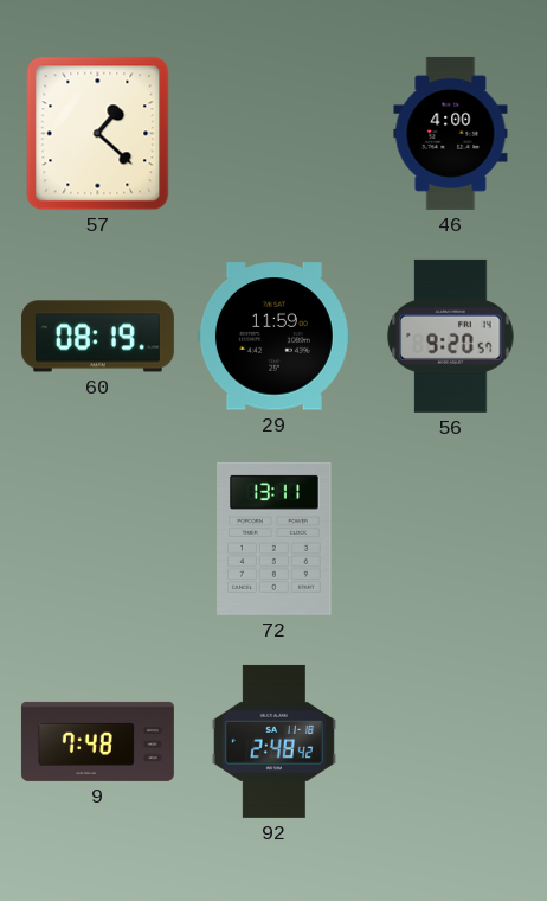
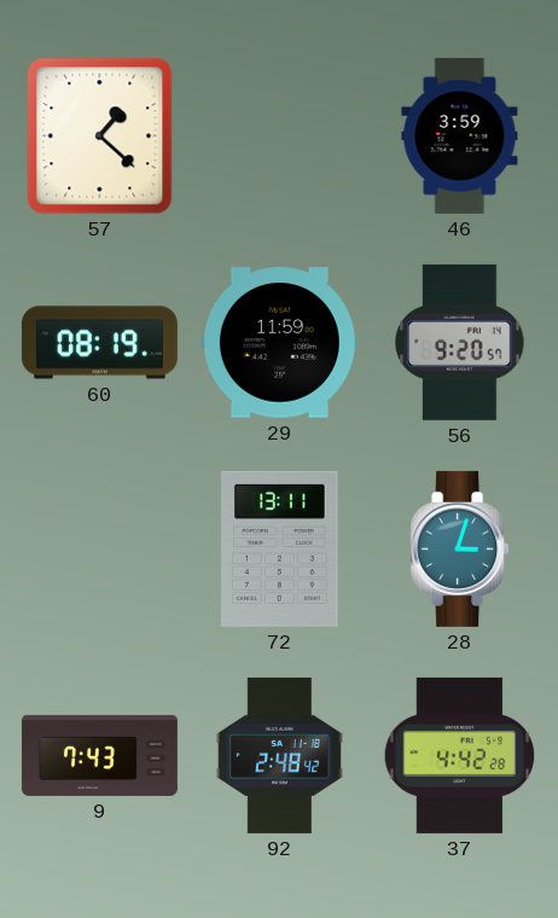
46: 4:00 -> 3:59 (460, 135)
28: none -> 3:03 (460, 548)
9: 7:48 -> 7:43 (99, 755)
37: none -> 4:42 (460, 755)
